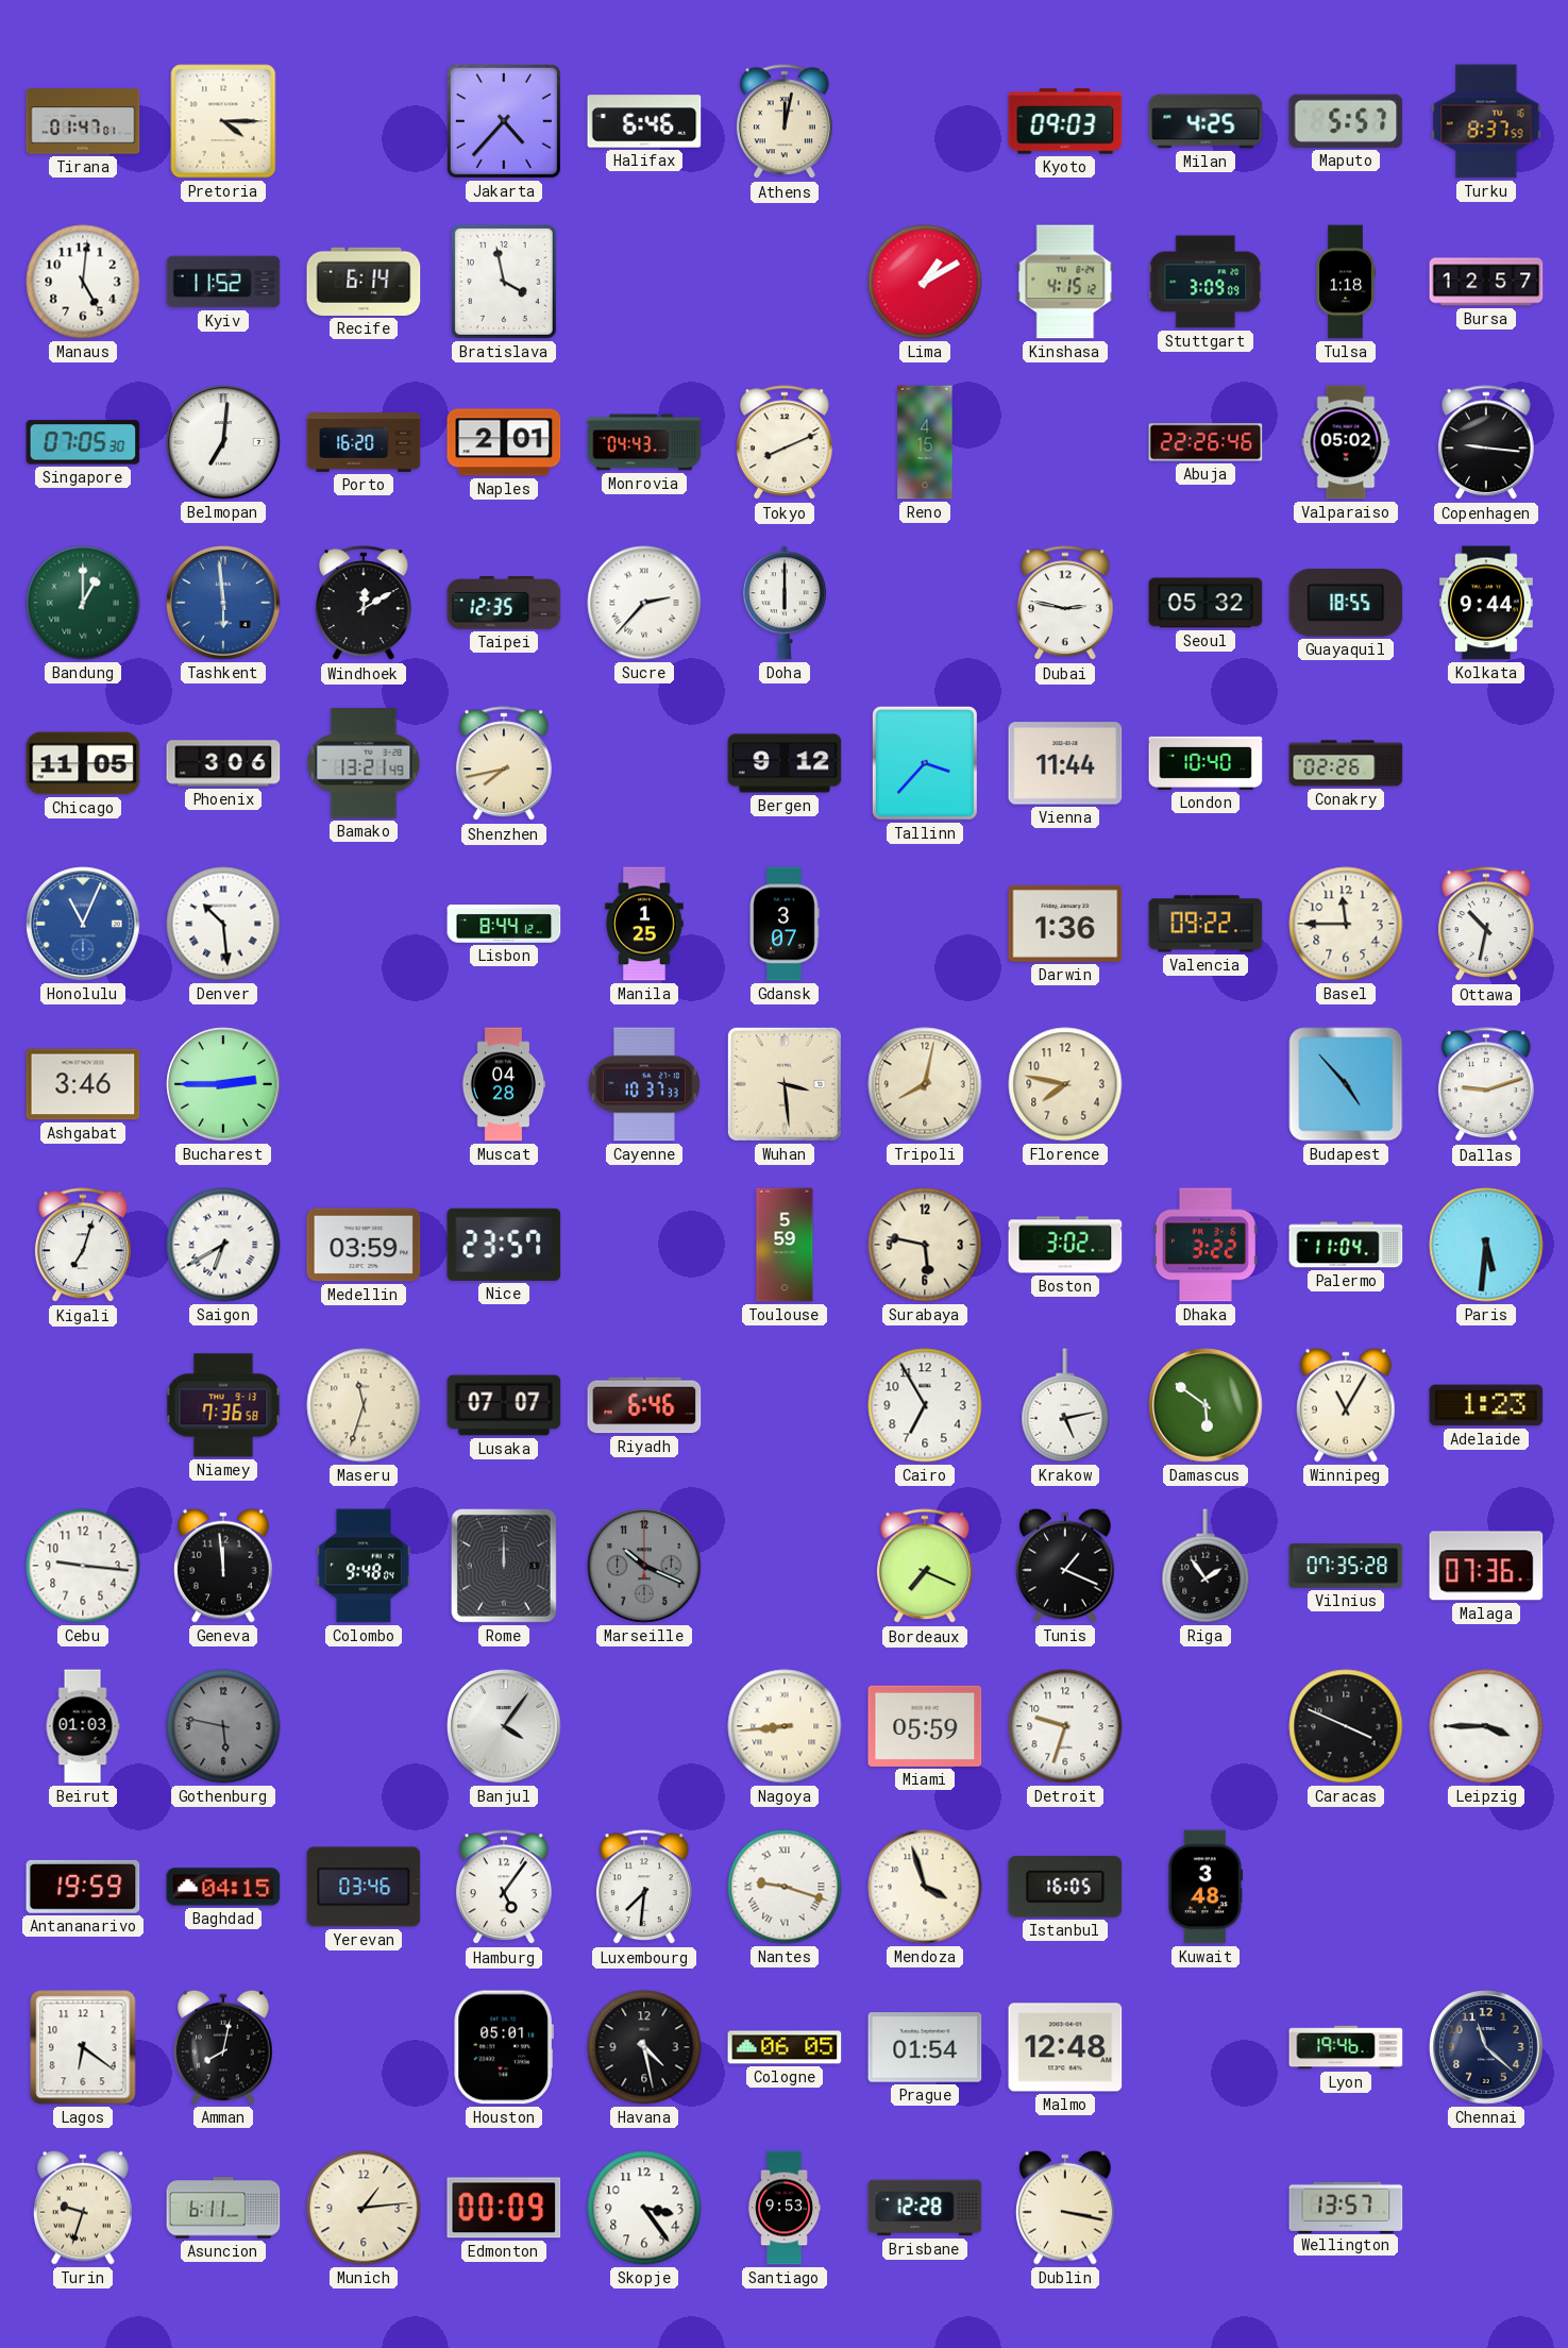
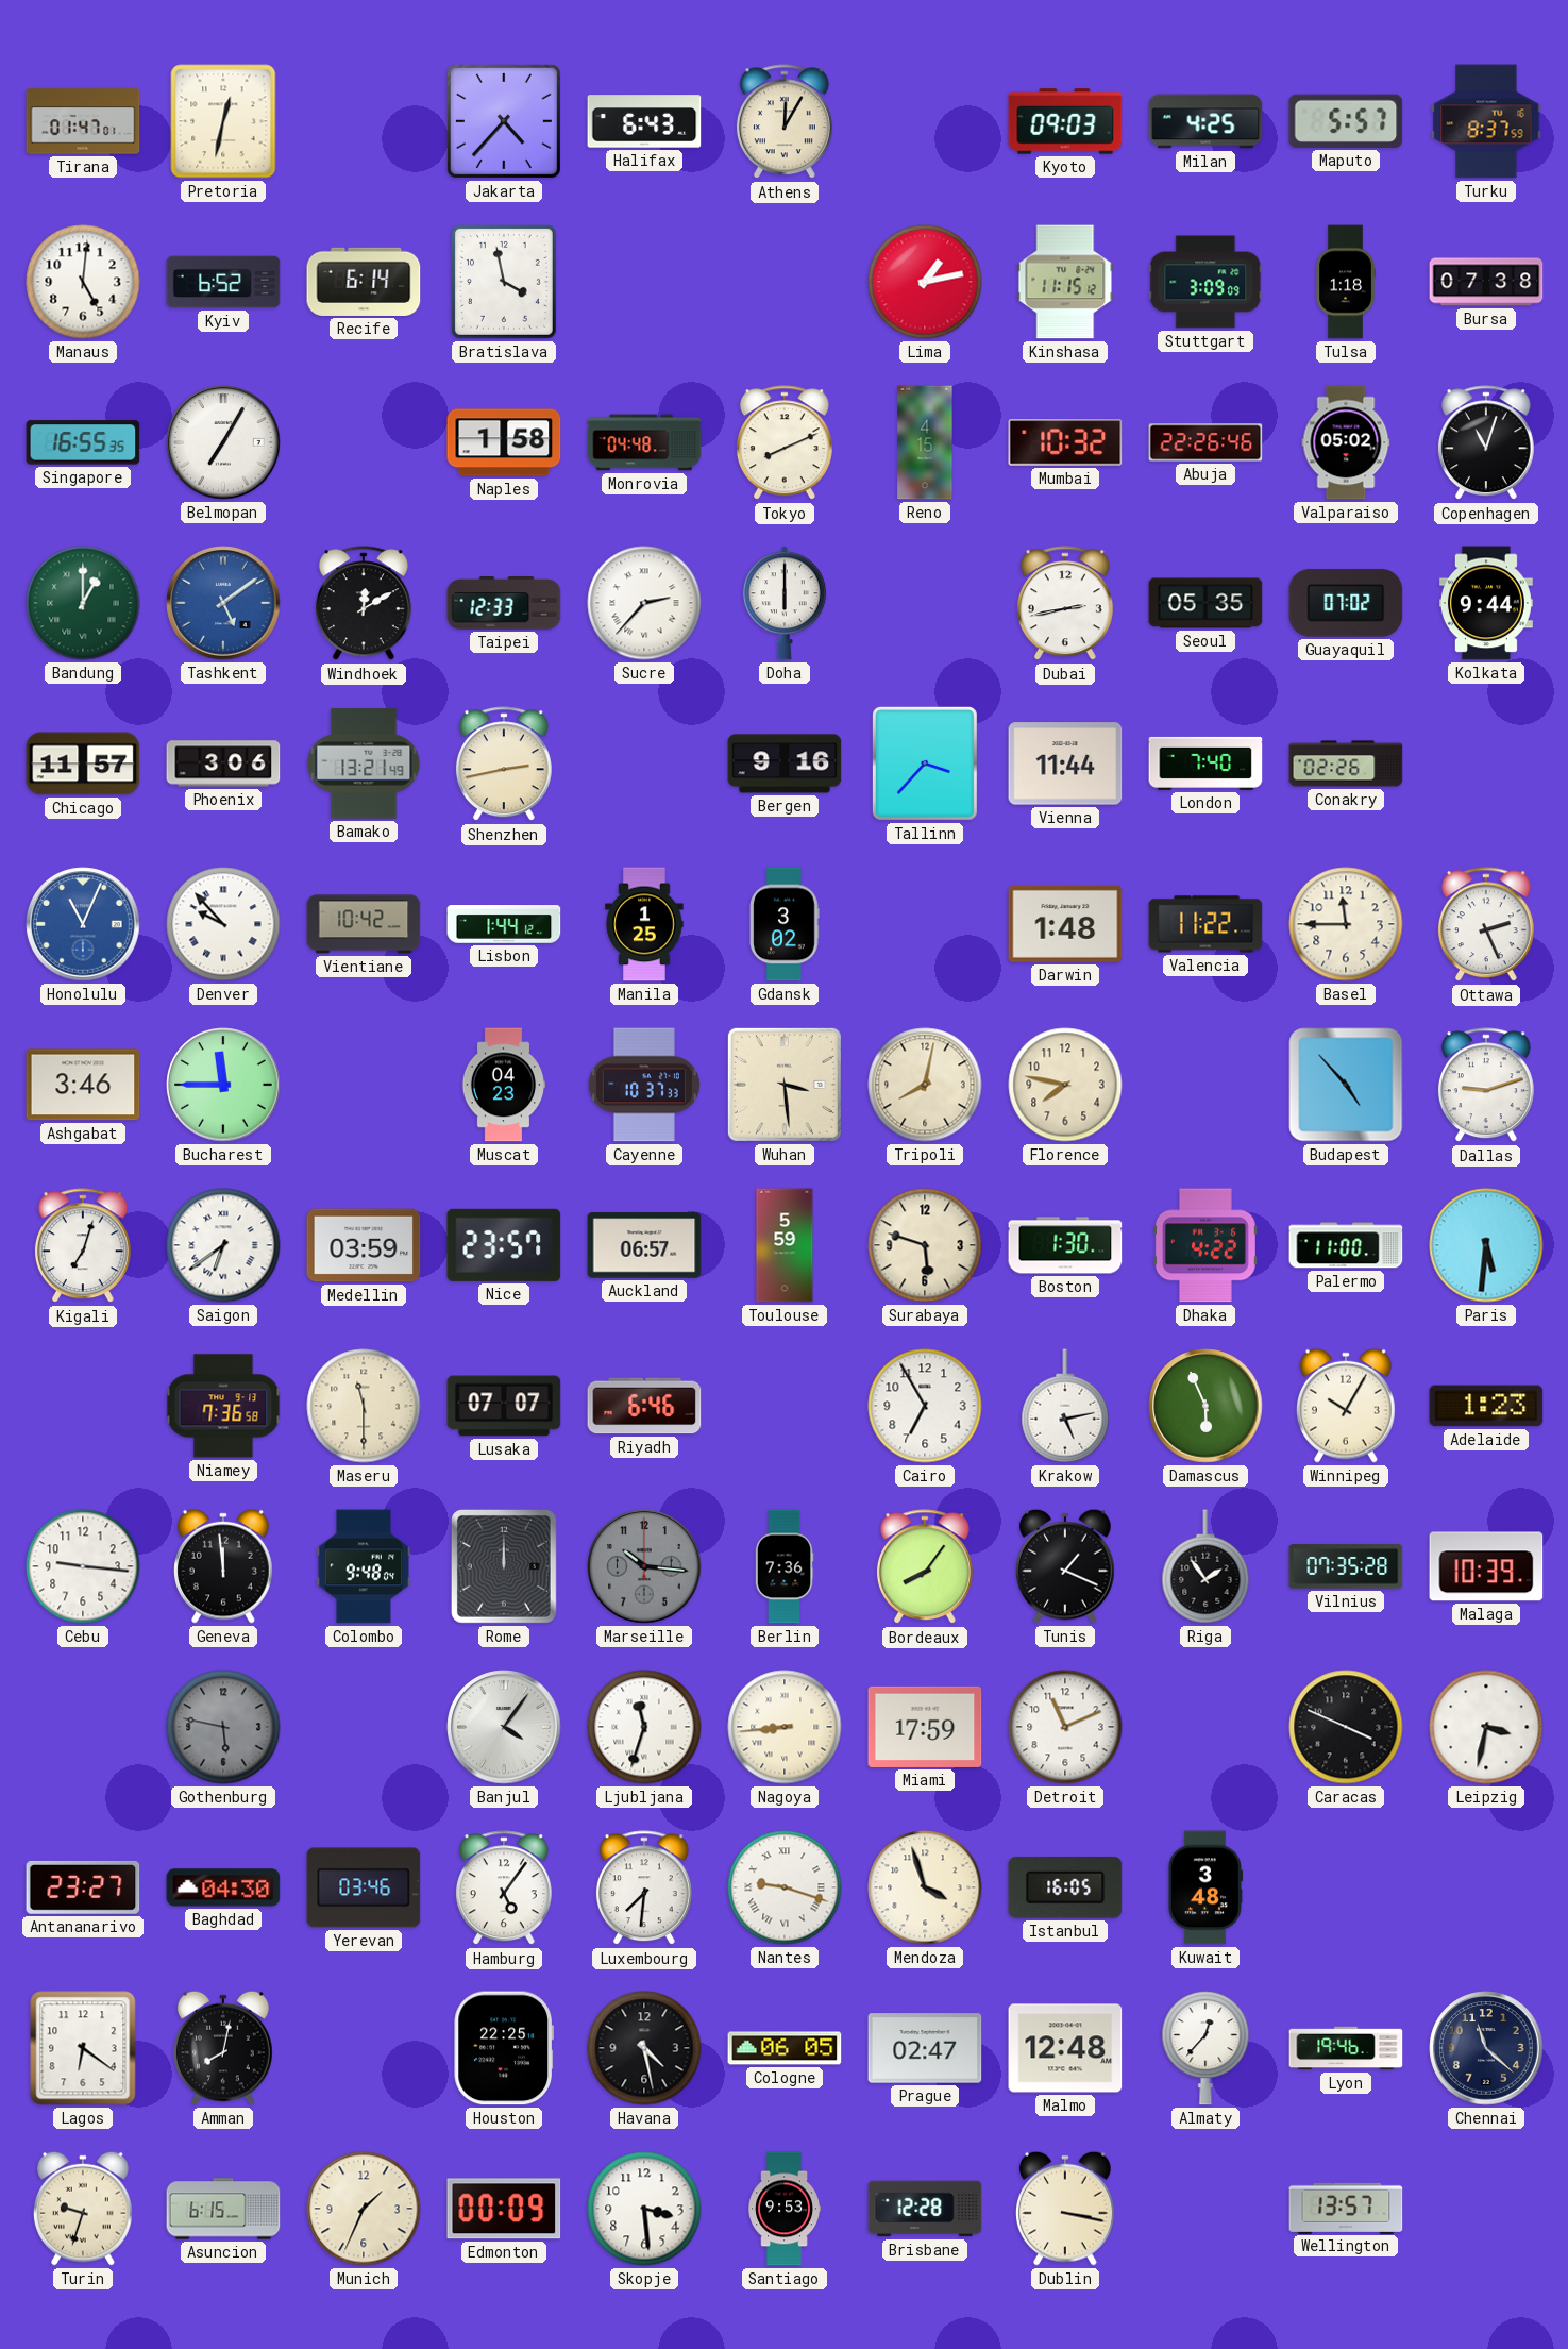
Pretoria: 4:15 -> 12:32 (223, 121)
Halifax: 6:46 -> 6:43 (644, 121)
Athens: 12:02 -> 12:05 (785, 122)
Kyiv: 11:52 -> 6:52 (223, 282)
Lima: 1:10 -> 1:13 (925, 282)
Kinshasa: 4:15 -> 11:15 (1065, 282)
Bursa: 12:57 -> 07:38 (1486, 282)
Singapore: 07:05 -> 16:55 (83, 442)
Belmopan: 7:01 -> 7:05 (223, 442)
Porto: 16:20 -> none (364, 443)
Naples: 2:01 -> 1:58 (504, 442)
Monrovia: 04:43 -> 04:48 (644, 442)
Mumbai: none -> 10:32 (1065, 442)
Copenhagen: 9:16 -> 11:03 (1486, 443)
Tashkent: 5:59 -> 5:09 (223, 603)
Taipei: 12:35 -> 12:33 (504, 604)
Dubai: 2:47 -> 2:43 (1065, 604)
Seoul: 05:32 -> 05:35 (1205, 603)
Guayaquil: 18:55 -> 07:02 (1346, 603)
Chicago: 11:05 -> 11:57 (83, 764)
Shenzhen: 7:43 -> 2:43 (504, 765)
Bergen: 9:12 -> 9:16 (785, 764)
London: 10:40 -> 7:40 (1205, 764)
Denver: 10:29 -> 9:53 (223, 924)
Vientiane: none -> 10:42 (364, 924)
Lisbon: 8:44 -> 1:44 (504, 924)
Gdansk: 3:07 -> 3:02 (785, 924)
Darwin: 1:36 -> 1:48 (1065, 924)
Valencia: 09:22 -> 11:22 (1205, 924)
Ottawa: 10:32 -> 2:26 (1486, 925)
Bucharest: 2:45 -> 11:45 (223, 1085)
Muscat: 04:28 -> 04:23 (504, 1085)
Saigon: 6:40 -> 6:39 (223, 1245)
Auckland: none -> 06:57 (644, 1245)
Surabaya: 5:47 -> 5:48 (925, 1245)
Boston: 3:02 -> 1:30 (1065, 1245)
Dhaka: 3:22 -> 4:22 (1205, 1245)
Palermo: 11:04 -> 11:00 (1346, 1245)
Maseru: 11:33 -> 11:30 (364, 1406)
Damascus: 5:51 -> 5:56 (1205, 1406)
Winnipeg: 11:05 -> 10:05 (1347, 1406)
Marseille: 10:19 -> 10:16 (644, 1566)
Berlin: none -> 7:36 (785, 1566)
Bordeaux: 7:19 -> 8:06 (925, 1567)
Malaga: 07:36 -> 10:39 (1486, 1566)
Beirut: 01:03 -> none (83, 1726)
Ljubljana: none -> 11:33 (644, 1727)
Miami: 05:59 -> 17:59 (925, 1727)
Detroit: 9:33 -> 11:11 (1065, 1727)
Leipzig: 3:45 -> 3:32 (1486, 1727)
Antananarivo: 19:59 -> 23:27 (83, 1887)
Baghdad: 04:15 -> 04:30 (223, 1887)
Houston: 05:01 -> 22:25 (504, 2048)
Prague: 01:54 -> 02:47 (925, 2048)
Almaty: none -> 12:37 (1205, 2048)
Asuncion: 6:11 -> 6:15 (223, 2209)
Munich: 1:14 -> 1:34 (364, 2209)
Skopje: 3:24 -> 3:29 (644, 2209)
